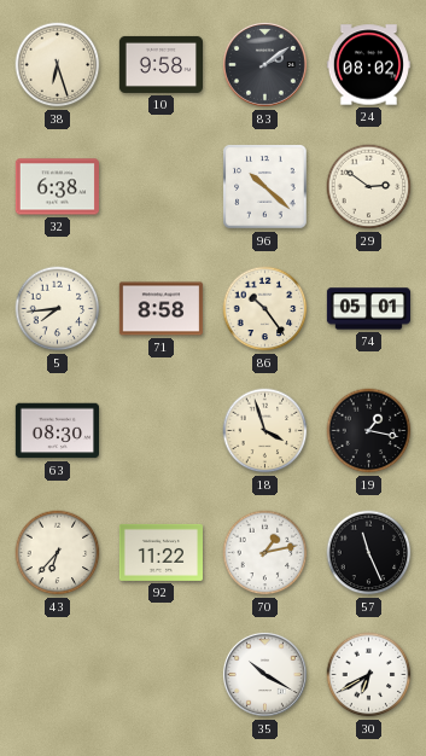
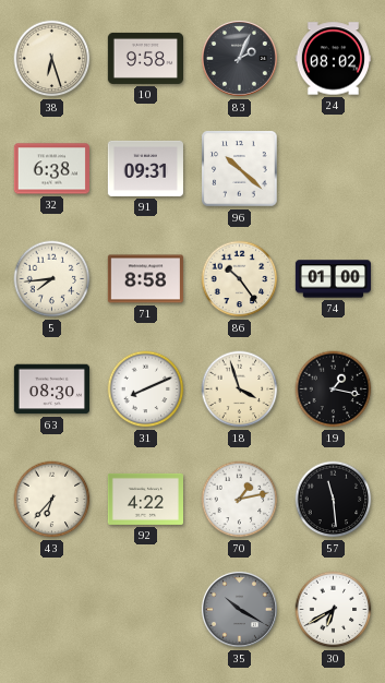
83: 2:09 -> 2:04 (239, 58)
91: none -> 09:31 (145, 168)
29: 2:51 -> none (369, 187)
74: 05:01 -> 01:00 (333, 279)
31: none -> 8:11 (146, 390)
92: 11:22 -> 4:22 (145, 499)
57: 11:26 -> 11:29 (334, 500)
35 dial: white -> grey (239, 609)
